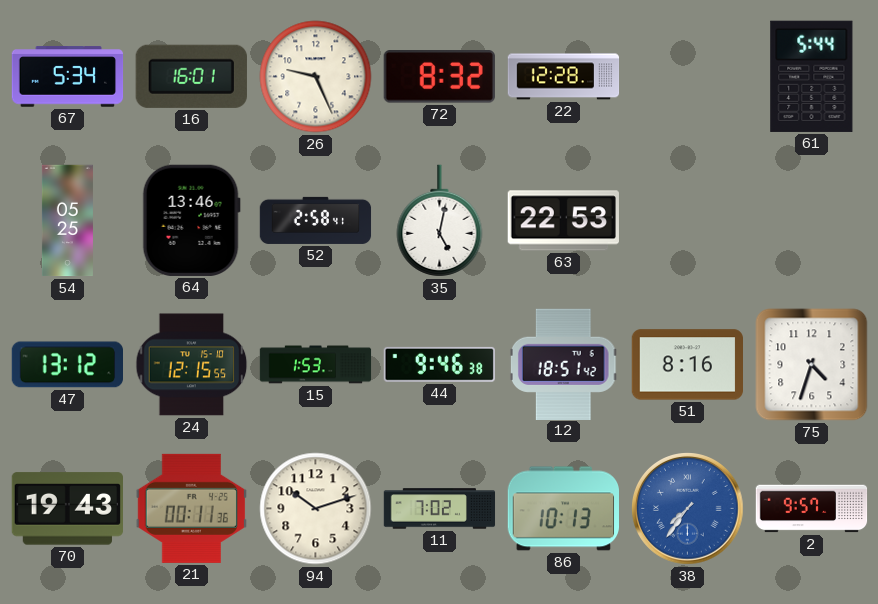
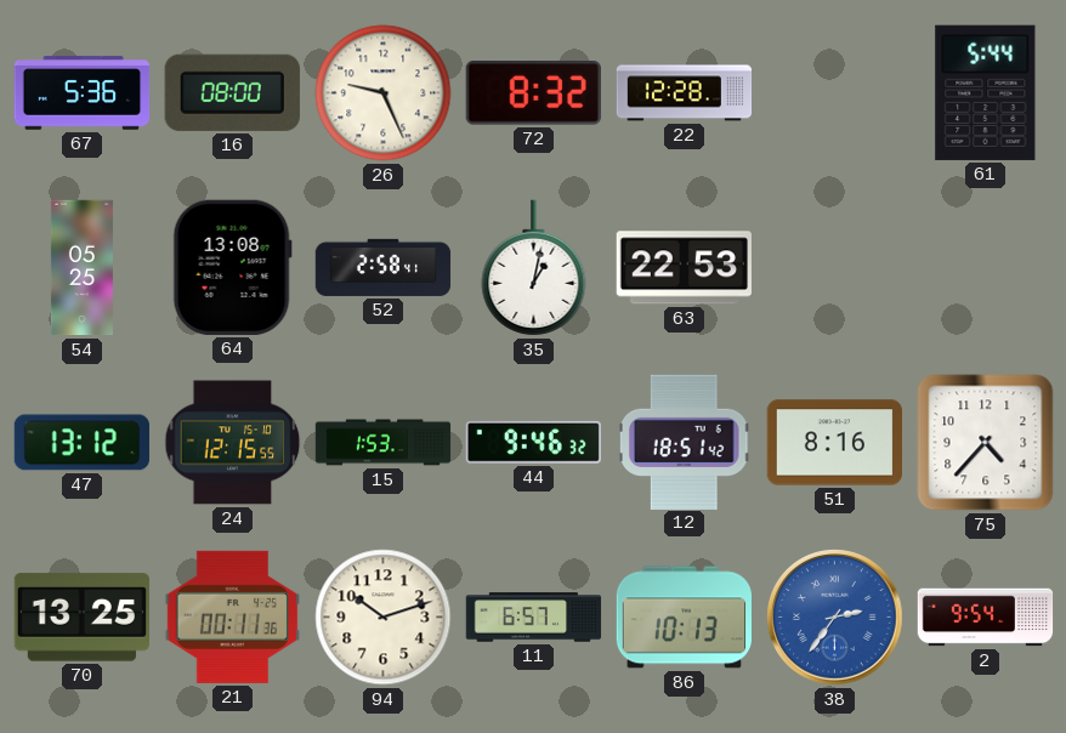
67: 5:34 -> 5:36 (83, 93)
16: 16:01 -> 08:00 (232, 92)
64: 13:46 -> 13:08 (232, 267)
35: 5:02 -> 1:02 (534, 268)
44: 9:46:38 -> 9:46:32 (533, 442)
75: 4:33 -> 4:37 (986, 443)
70: 19:43 -> 13:25 (81, 618)
11: 7:02 -> 6:57 (534, 618)
38: 7:36 -> 2:36 (835, 618)
2: 9:57 -> 9:54 (986, 618)
